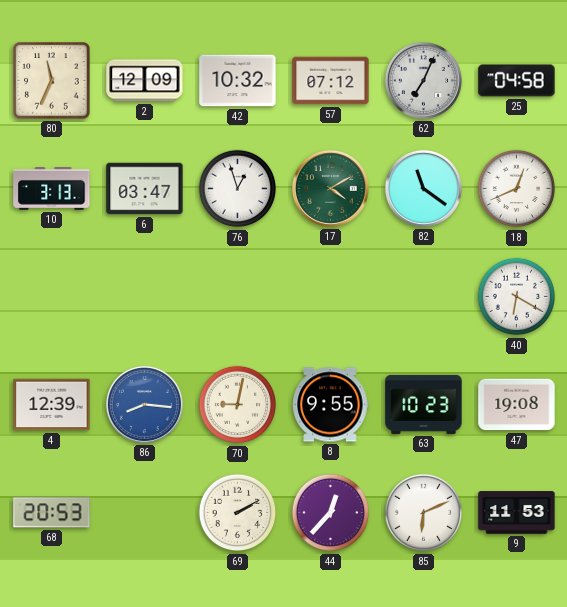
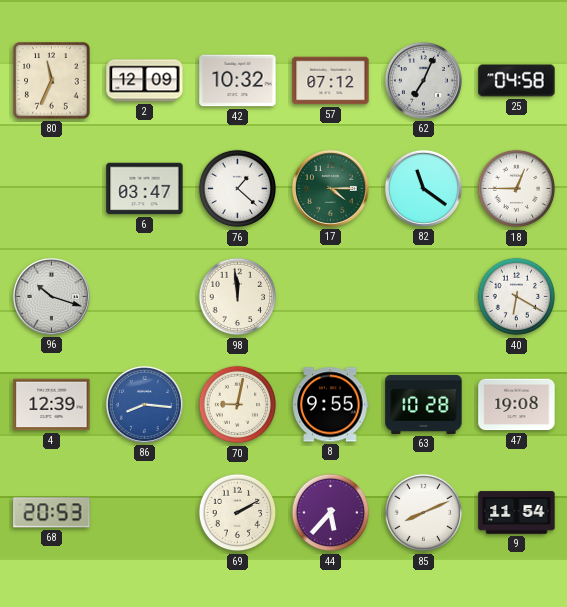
10: 3:13 -> none (52, 189)
76: 12:57 -> 1:22 (238, 189)
17: 4:10 -> 4:15 (330, 188)
18: 12:41 -> 12:45 (517, 189)
96: none -> 10:18 (51, 296)
98: none -> 11:59 (238, 297)
63: 10:23 -> 10:28 (424, 404)
44: 12:37 -> 5:37 (331, 513)
85: 6:11 -> 8:11 (424, 513)
9: 11:53 -> 11:54 (517, 513)
